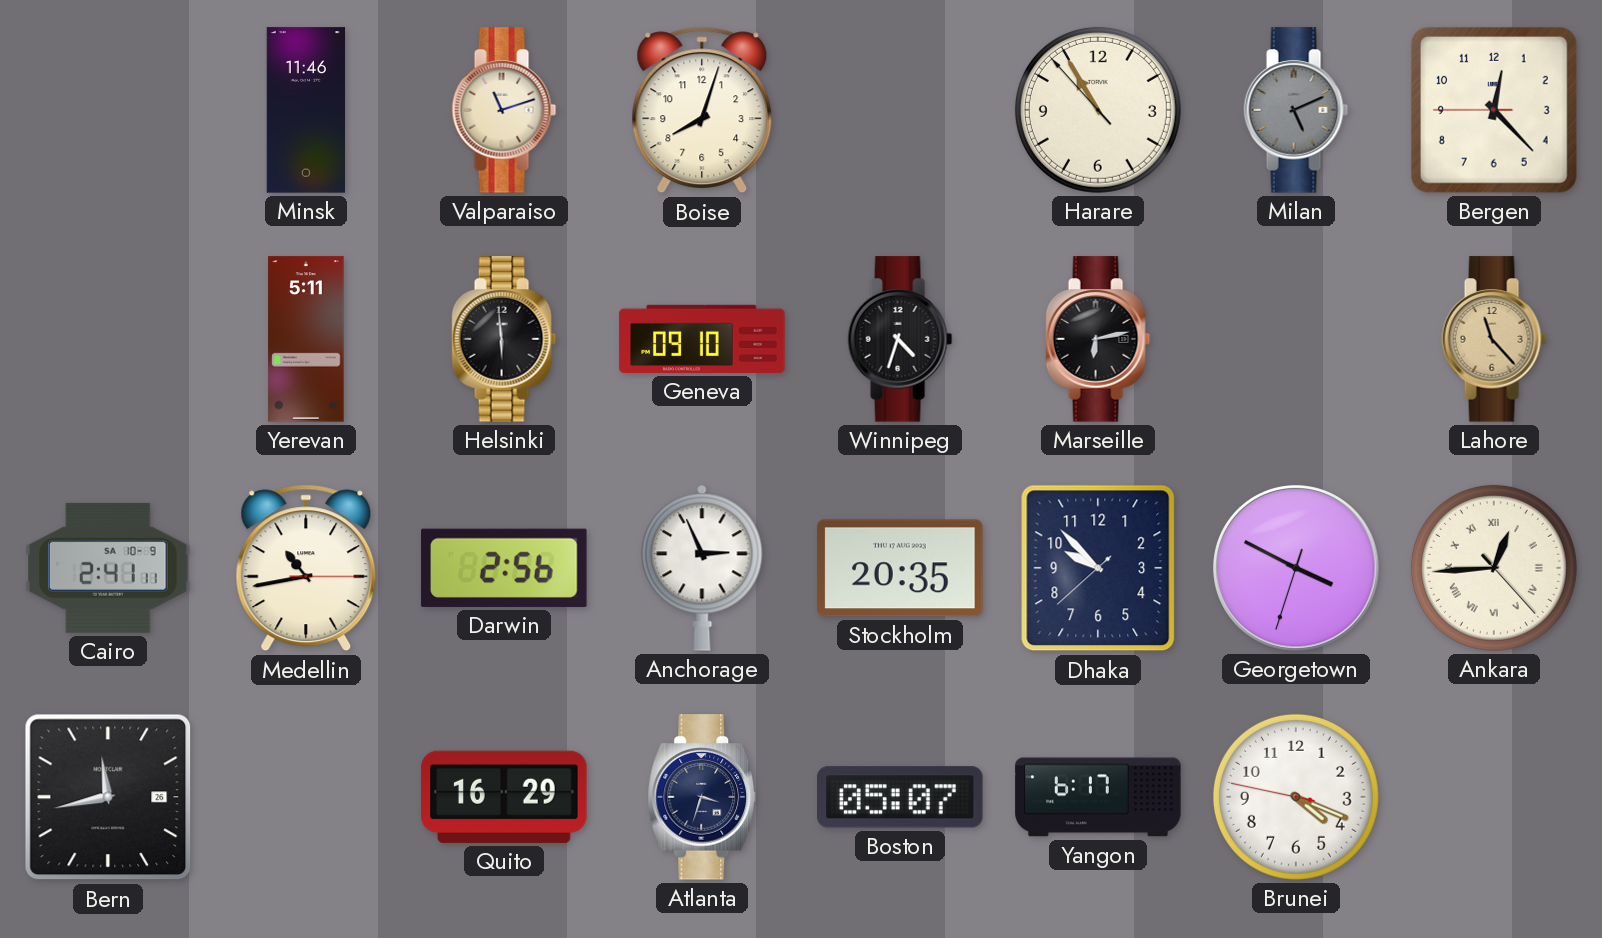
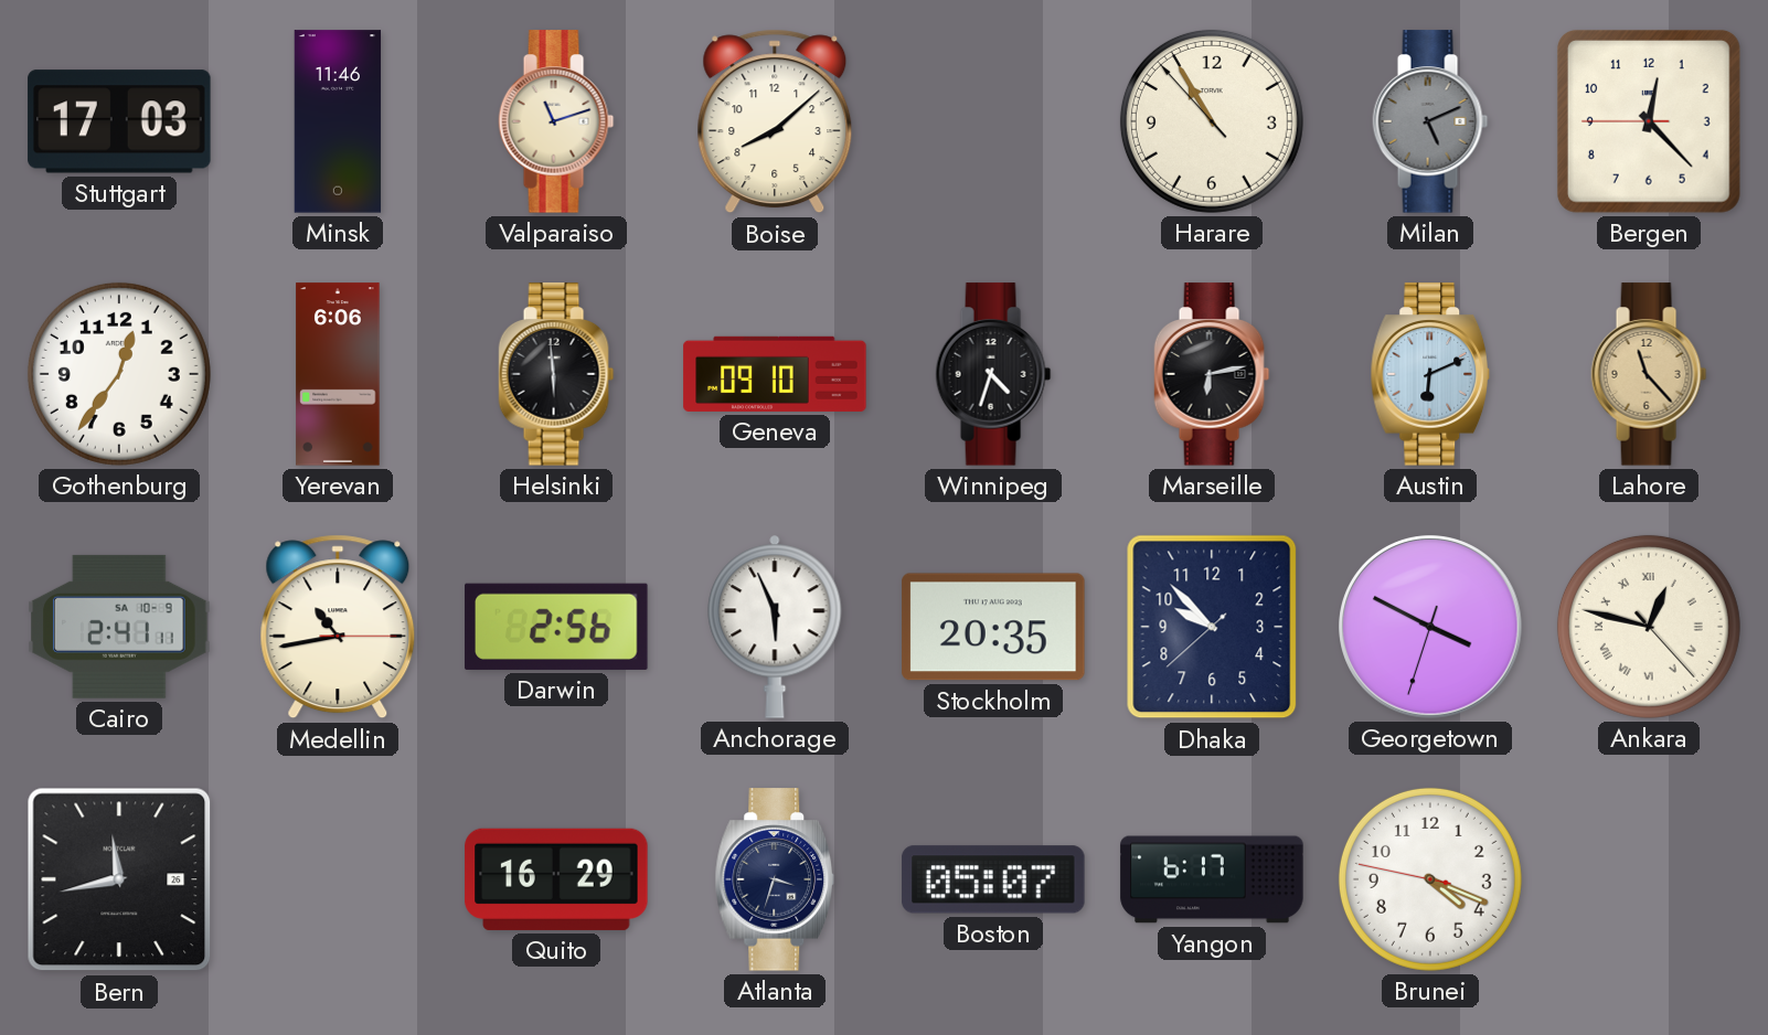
Stuttgart: none -> 17:03 (119, 121)
Boise: 8:03 -> 8:08 (775, 121)
Gothenburg: none -> 12:36 (119, 374)
Yerevan: 5:11 -> 6:06 (338, 374)
Austin: none -> 6:11 (1430, 374)
Anchorage: 2:56 -> 5:56 (775, 627)
Ankara: 12:44 -> 12:47 (1649, 627)
